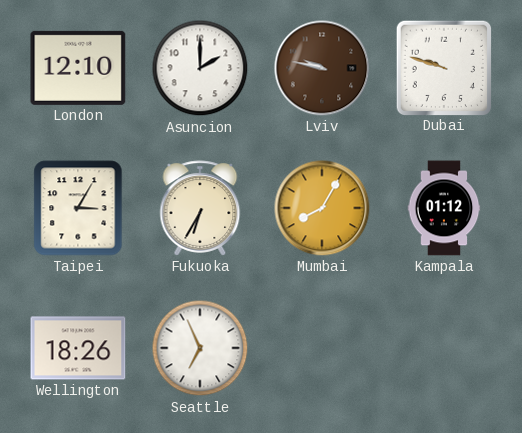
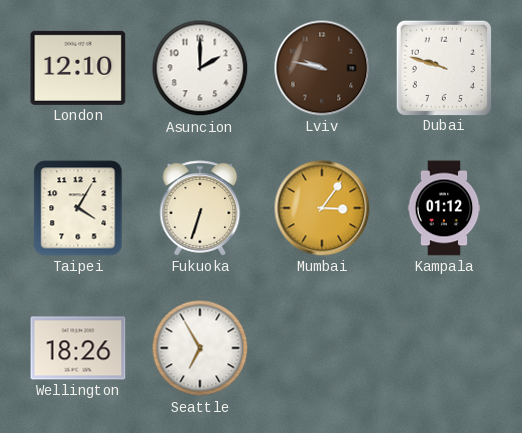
Taipei: 3:05 -> 4:05 (78, 208)
Fukuoka: 6:35 -> 6:33 (200, 208)
Mumbai: 8:05 -> 3:06 (322, 208)
Seattle: 6:56 -> 6:55 (200, 348)
